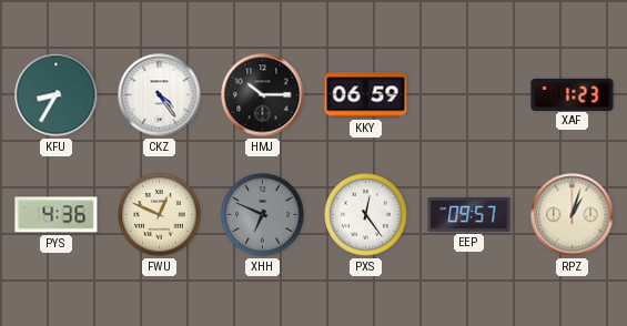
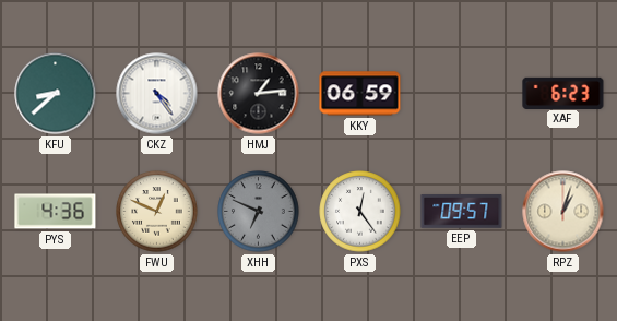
KFU: 8:35 -> 8:38 (56, 94)
HMJ: 10:15 -> 1:14 (259, 94)
XAF: 1:23 -> 6:23 (563, 93)
